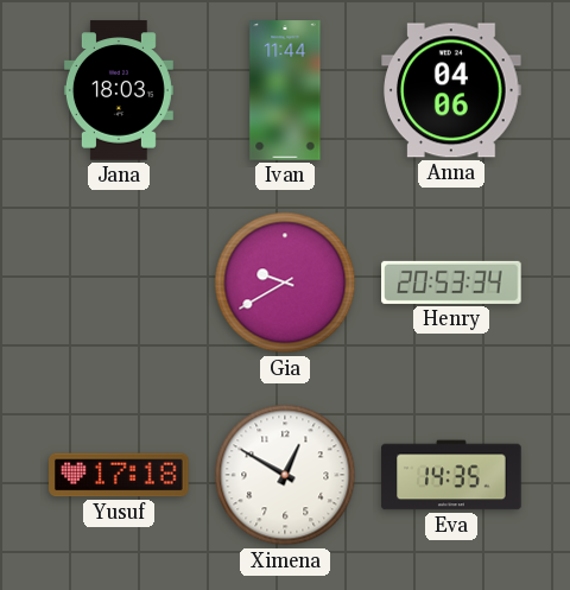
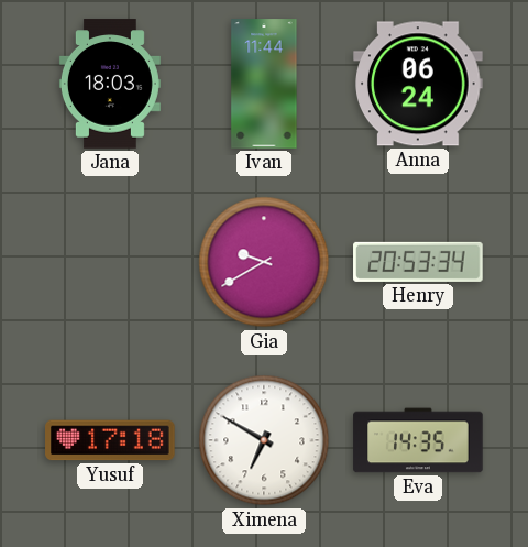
Anna: 04:06 -> 06:24 (418, 84)
Ximena: 12:50 -> 6:50 (264, 440)
